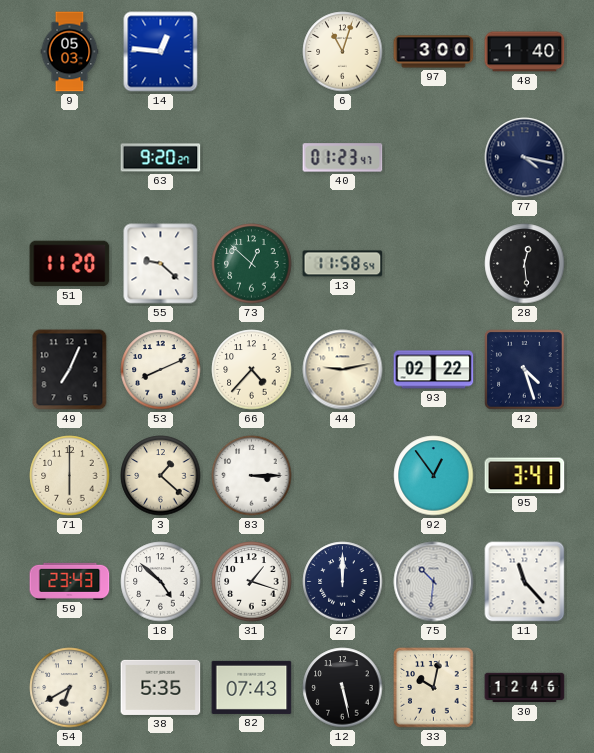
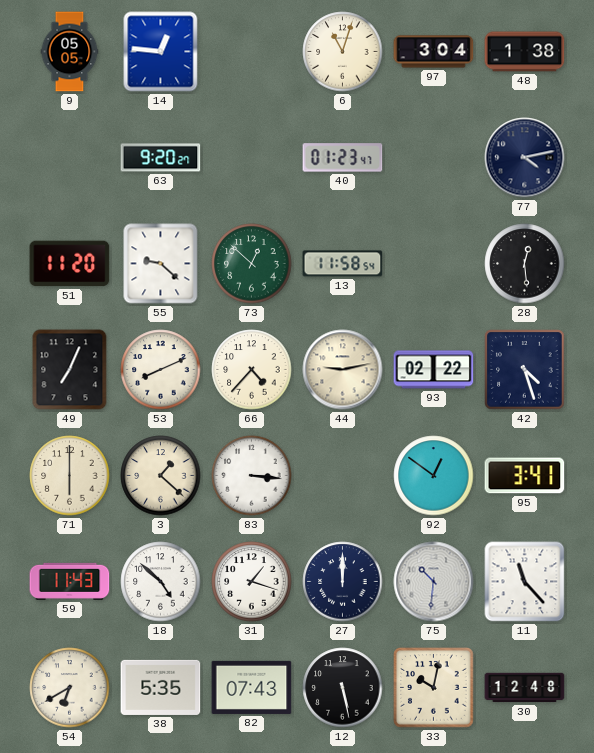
9: 05:03 -> 05:05 (70, 52)
97: 3:00 -> 3:04 (434, 52)
48: 1:40 -> 1:38 (525, 52)
77: 4:17 -> 4:13 (525, 158)
83: 3:15 -> 3:16 (252, 476)
92: 12:54 -> 12:51 (434, 476)
59: 23:43 -> 11:43 (70, 581)
30: 12:46 -> 12:48 (525, 688)
